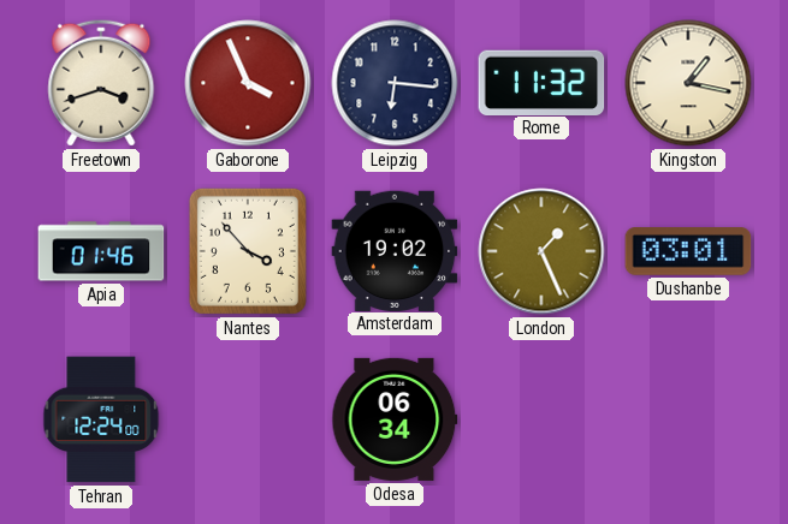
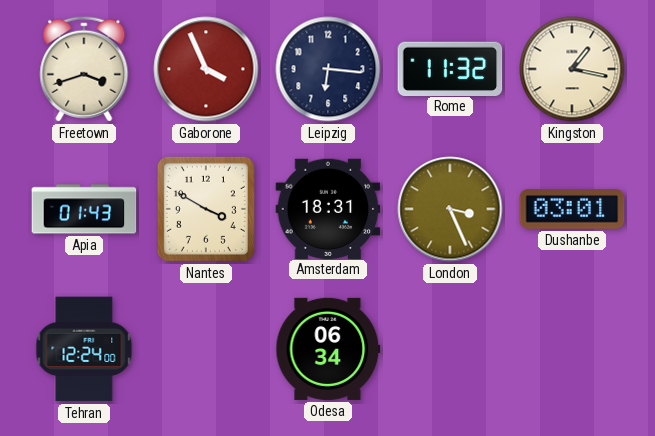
Apia: 01:46 -> 01:43 (84, 209)
Nantes: 3:53 -> 3:50 (206, 209)
Amsterdam: 19:02 -> 18:31 (328, 208)
London: 1:26 -> 3:26 (450, 209)
